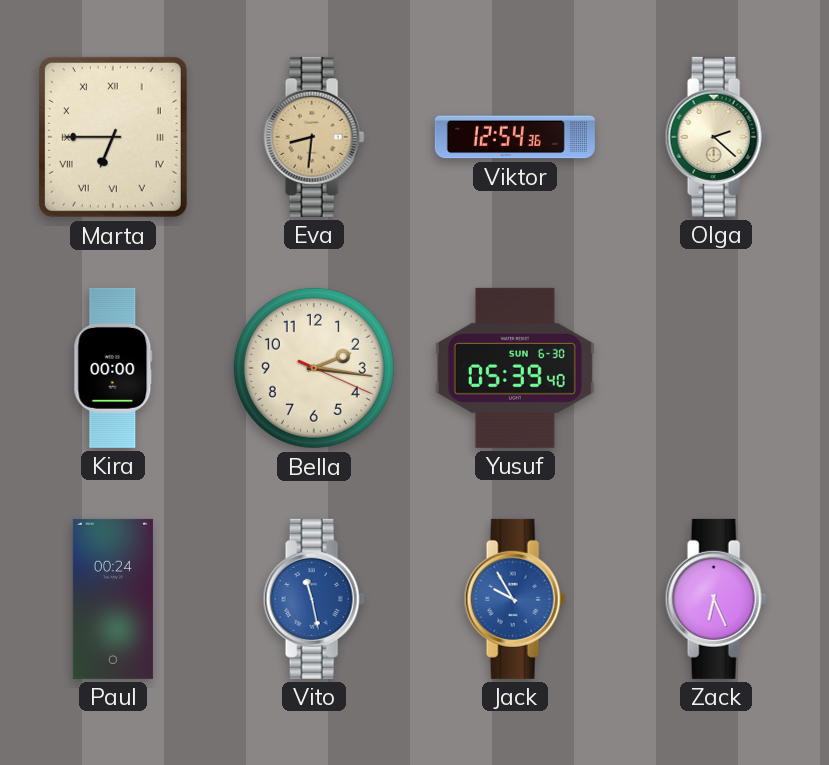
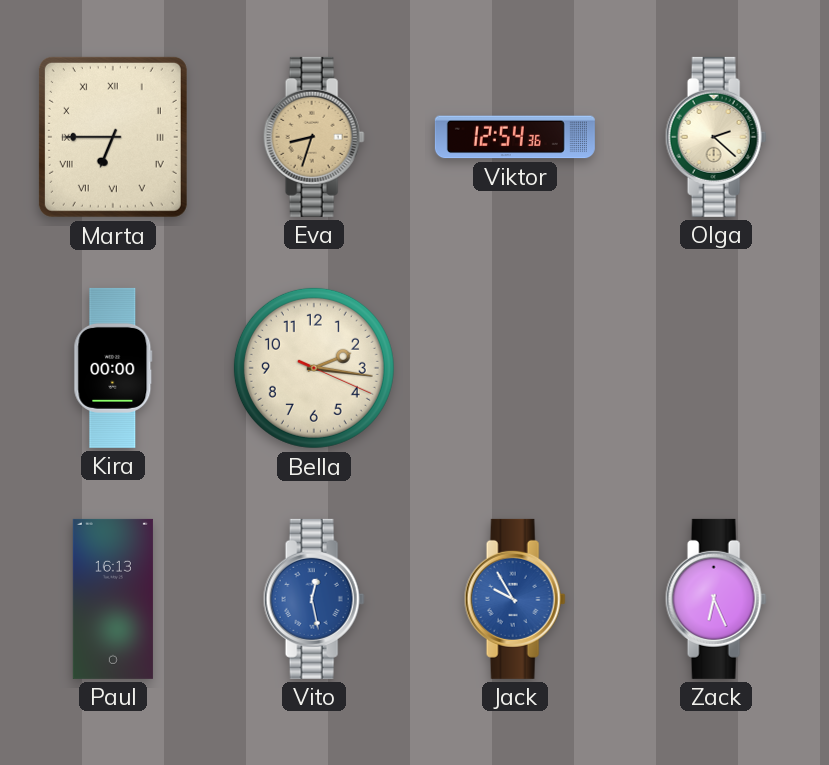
Eva: 8:31 -> 8:33 (314, 137)
Yusuf: 05:39 -> none (515, 368)
Paul: 00:24 -> 16:13 (113, 599)
Vito: 11:28 -> 12:28 (314, 599)
